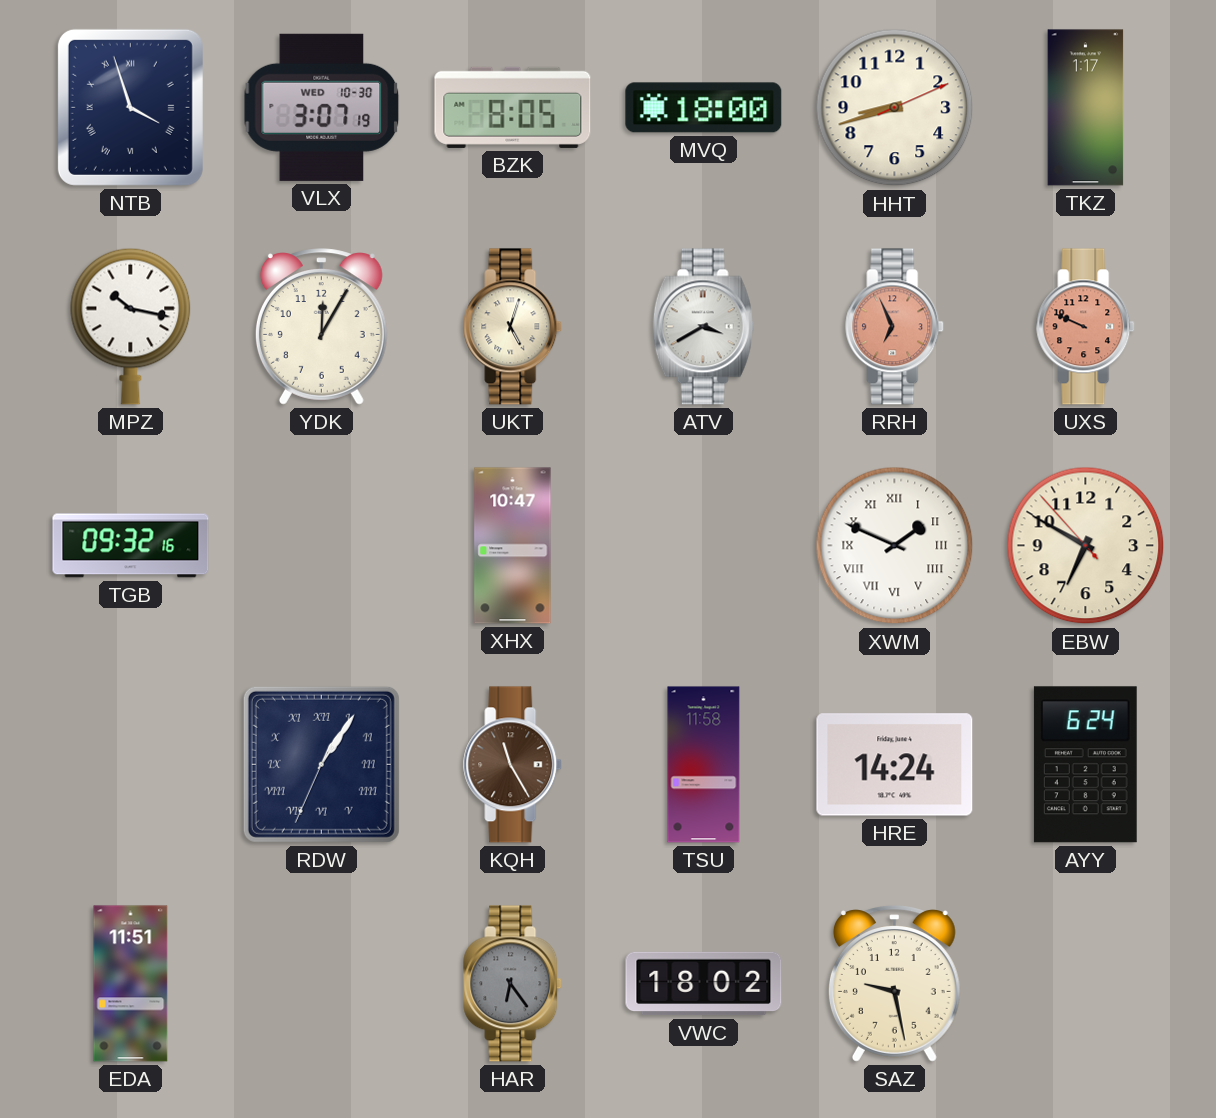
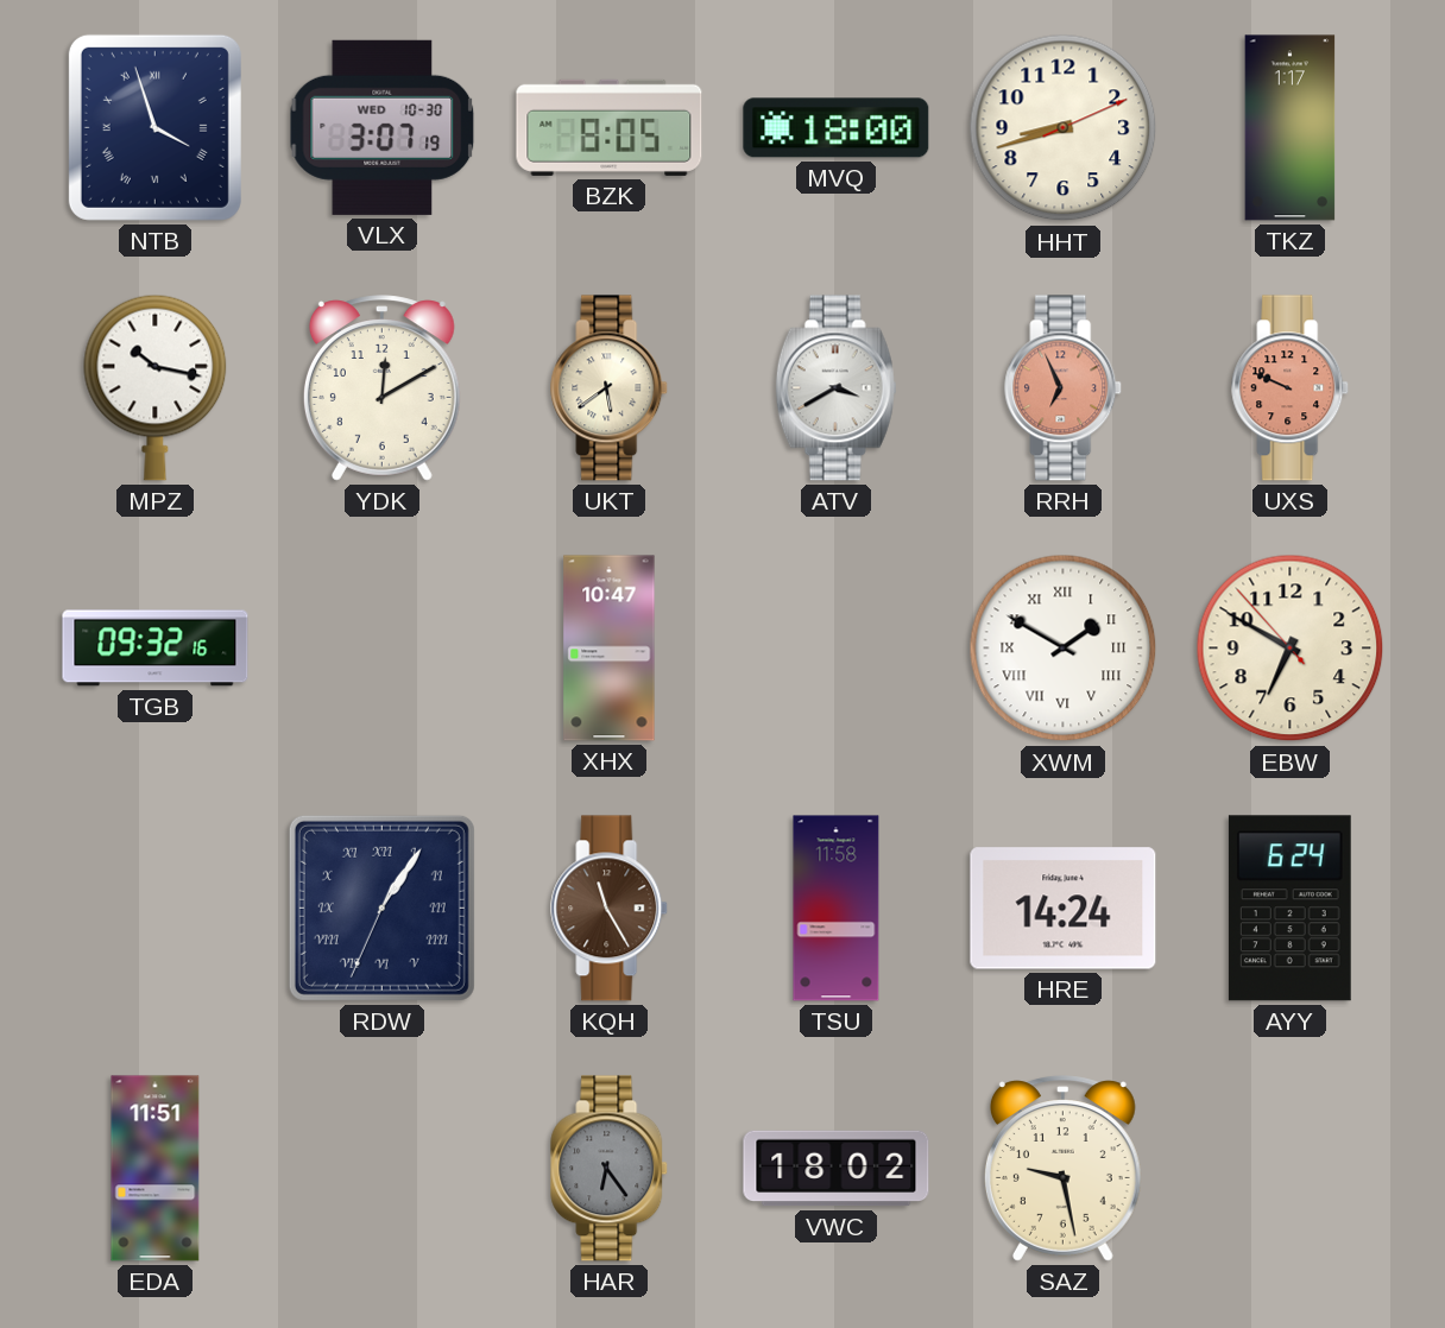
YDK: 12:05 -> 12:10 (381, 388)
UKT: 5:03 -> 5:39 (610, 388)
XWM: 1:49 -> 1:50 (1064, 649)
